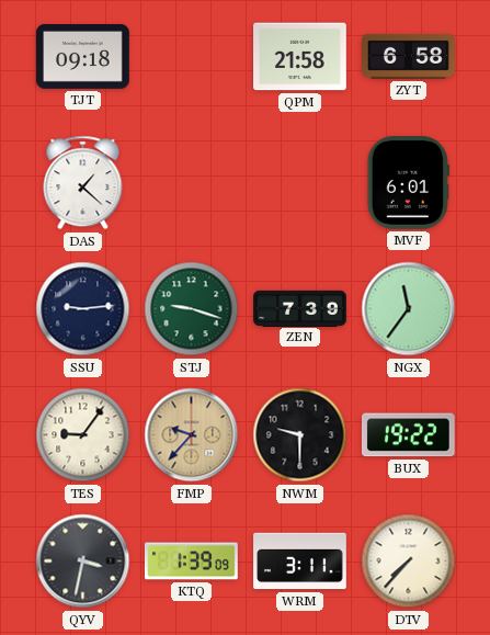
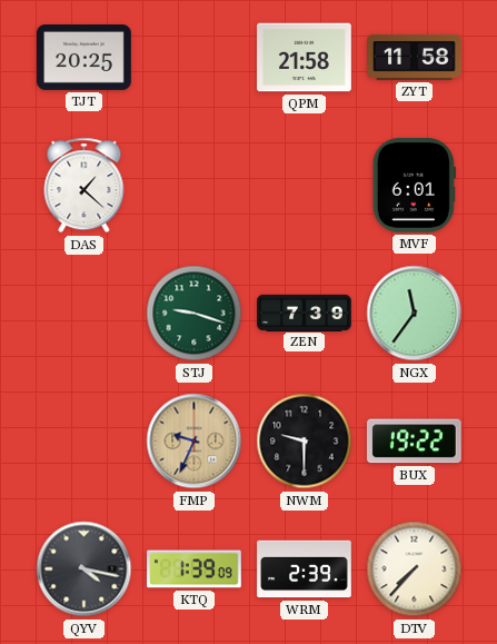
TJT: 09:18 -> 20:25 (85, 57)
ZYT: 6:58 -> 11:58 (415, 57)
SSU: 9:14 -> none (83, 309)
TES: 9:06 -> none (83, 435)
FMP: 9:37 -> 9:34 (195, 442)
QYV: 3:32 -> 4:17 (85, 569)
WRM: 3:11 -> 2:39 (305, 569)
